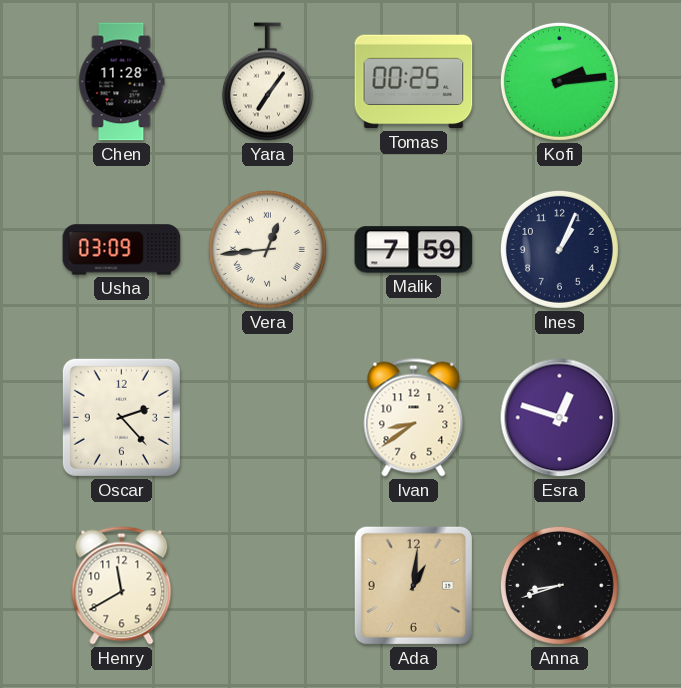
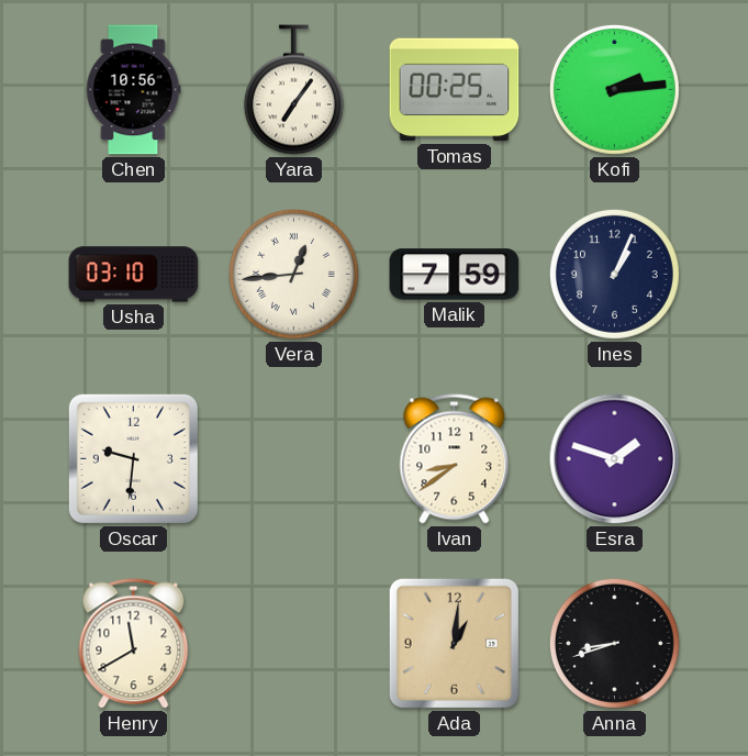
Chen: 11:28 -> 10:56 (133, 90)
Usha: 03:09 -> 03:10 (134, 275)
Oscar: 2:23 -> 9:31 (133, 458)
Esra: 12:48 -> 1:48 (615, 459)
